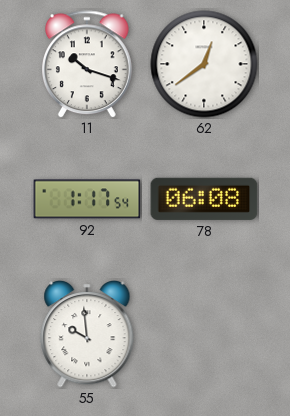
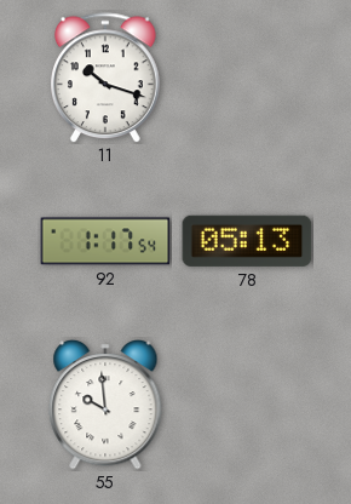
62: 12:39 -> none (204, 64)
78: 06:08 -> 05:13 (247, 241)
